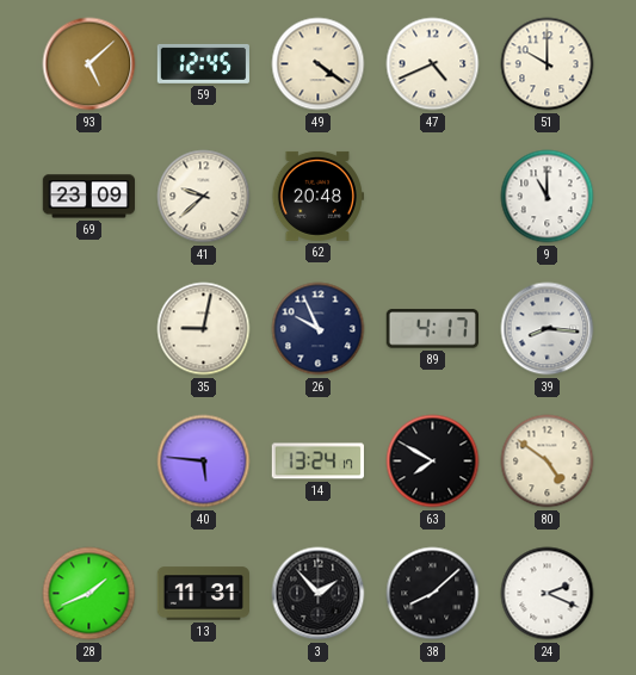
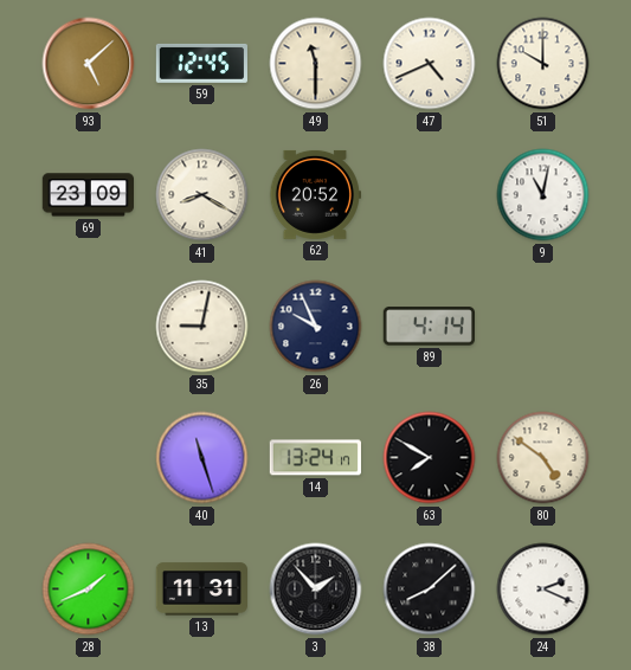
49: 4:21 -> 11:30 (316, 64)
41: 9:38 -> 8:20 (202, 195)
62: 20:48 -> 20:52 (315, 194)
9: 11:00 -> 11:02 (543, 195)
89: 4:17 -> 4:14 (429, 327)
39: 8:16 -> none (548, 329)
40: 5:46 -> 11:27 (202, 458)
